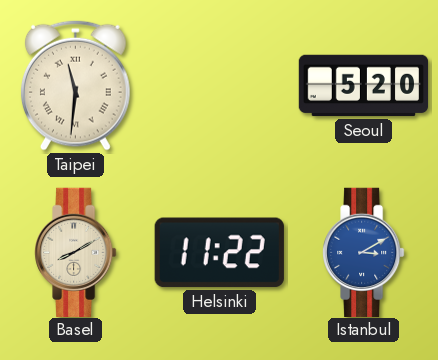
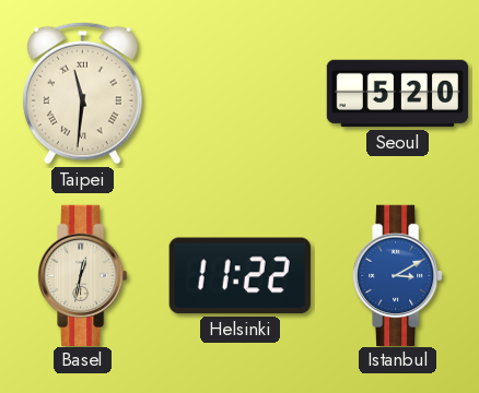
Basel: 8:10 -> 12:32 (83, 275)
